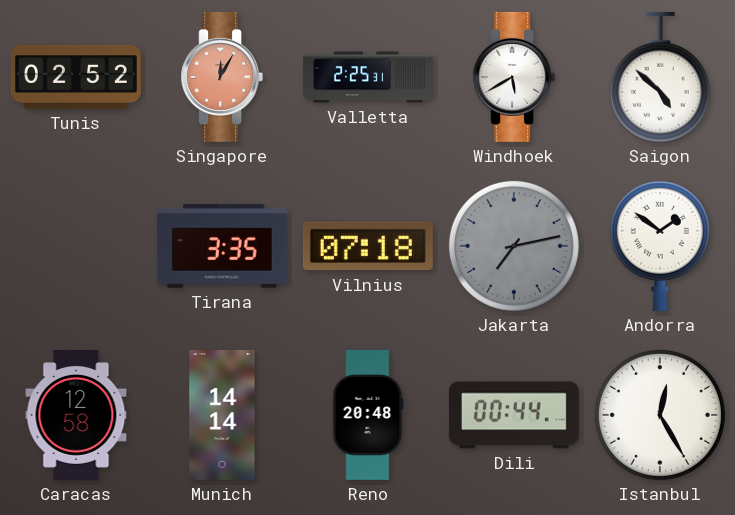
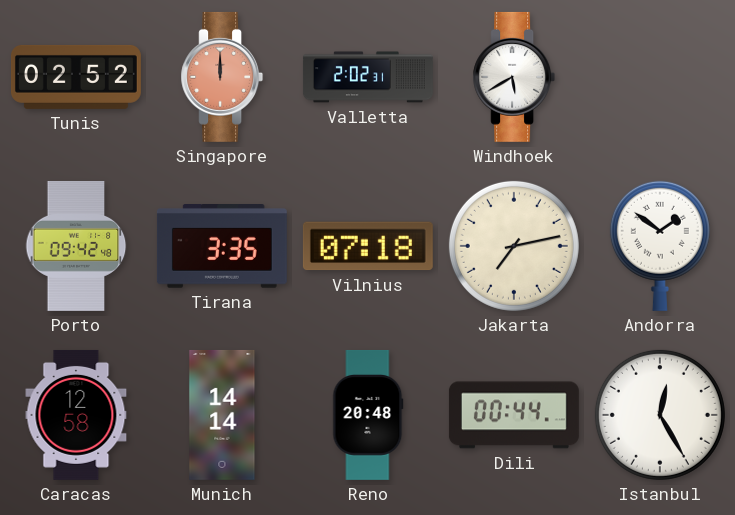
Singapore: 12:05 -> 12:00 (222, 77)
Valletta: 2:25 -> 2:02 (368, 77)
Saigon: 4:52 -> none (660, 77)
Porto: none -> 09:42 (76, 246)
Jakarta dial: grey -> cream (514, 246)
